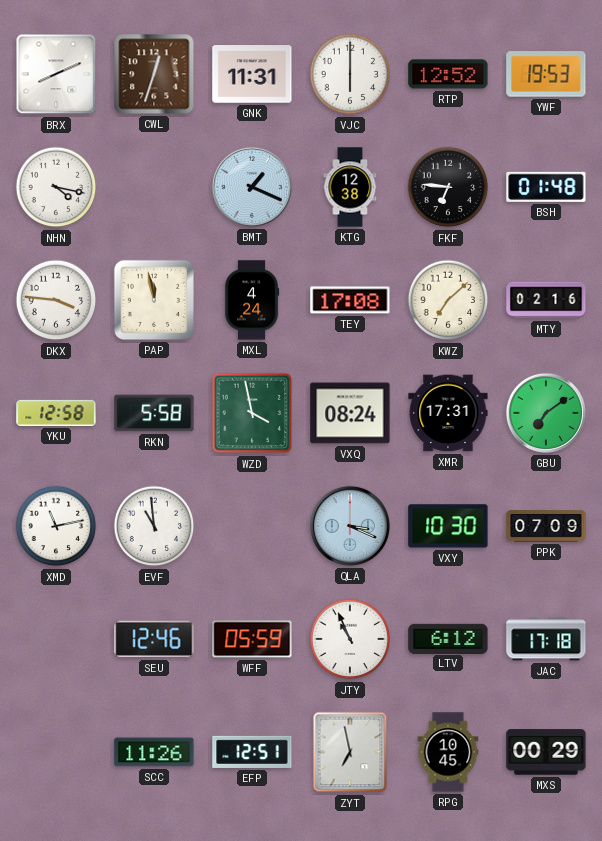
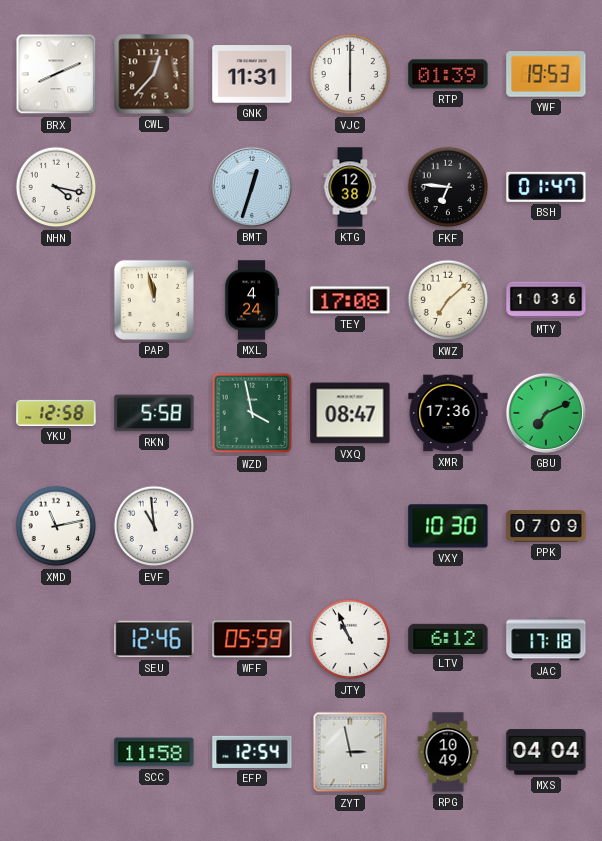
CWL: 12:33 -> 12:37 (154, 74)
RTP: 12:52 -> 01:39 (448, 74)
BMT: 1:19 -> 12:33 (252, 187)
BSH: 01:48 -> 01:47 (546, 187)
DKX: 3:46 -> none (56, 300)
MTY: 02:16 -> 10:36 (546, 300)
VXQ: 08:24 -> 08:47 (350, 413)
XMR: 17:31 -> 17:36 (448, 413)
GBU: 7:09 -> 7:11 (546, 413)
QLA: 3:19 -> none (350, 526)
SCC: 11:26 -> 11:58 (154, 752)
EFP: 12:51 -> 12:54 (252, 752)
ZYT: 6:58 -> 2:58 (350, 752)
RPG: 10:45 -> 10:49 (448, 752)
MXS: 00:29 -> 04:04 (546, 752)
